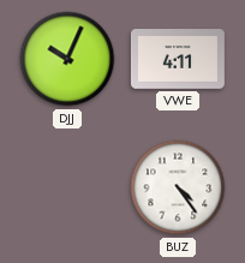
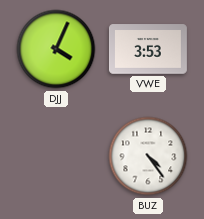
DJJ: 10:04 -> 4:04 (56, 49)
VWE: 4:11 -> 3:53 (148, 49)
